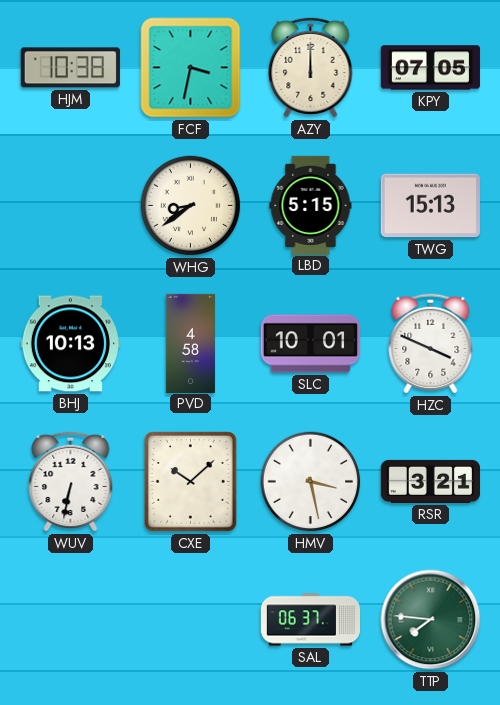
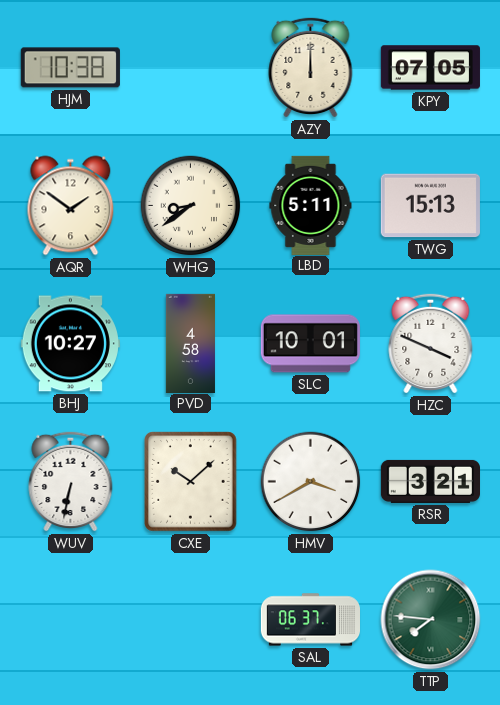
FCF: 3:32 -> none (191, 68)
AQR: none -> 1:51 (71, 206)
LBD: 5:15 -> 5:11 (311, 205)
BHJ: 10:13 -> 10:27 (70, 344)
HMV: 3:28 -> 3:40 (311, 482)
